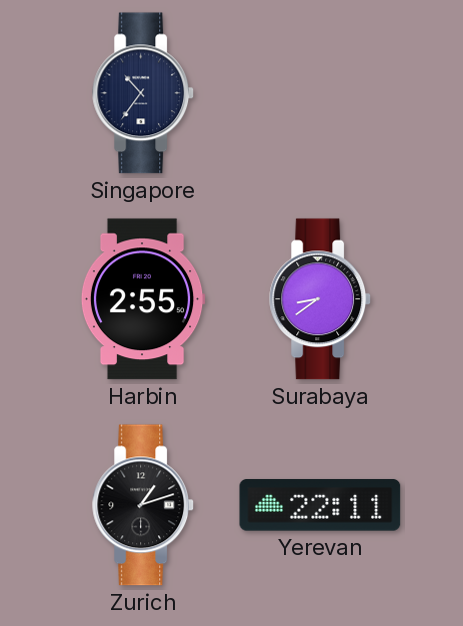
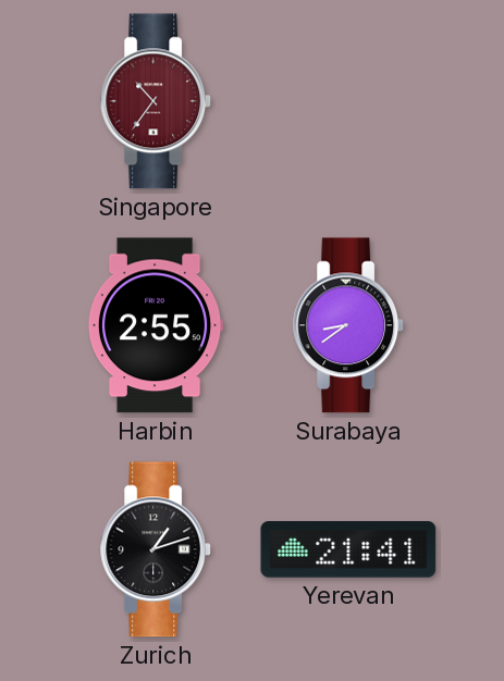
Singapore dial: navy -> burgundy (157, 101)
Yerevan: 22:11 -> 21:41 (348, 549)
